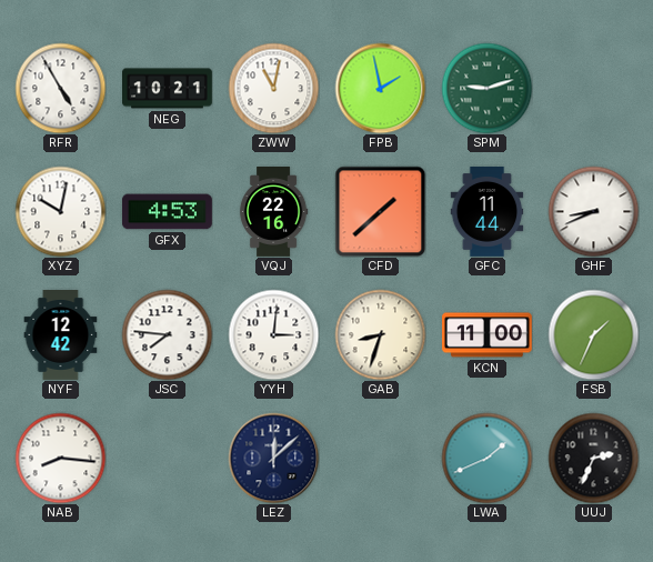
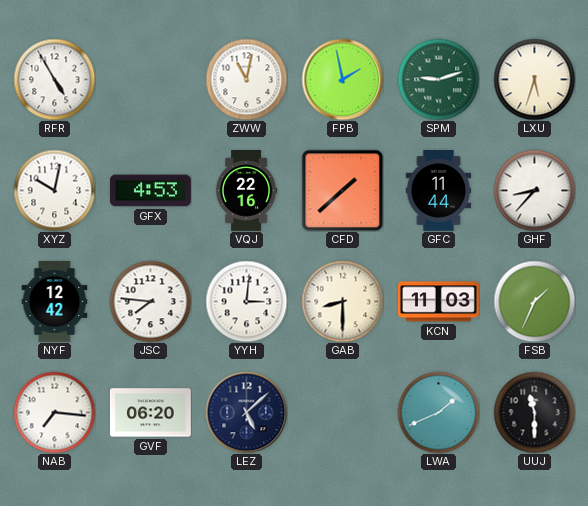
NEG: 10:21 -> none (168, 89)
LXU: none -> 5:33 (534, 79)
GHF: 8:41 -> 8:37 (534, 190)
GAB: 8:33 -> 8:30 (342, 301)
KCN: 11:00 -> 11:03 (439, 302)
NAB: 8:16 -> 7:16 (54, 412)
GVF: none -> 06:20 (150, 413)
LEZ: 12:08 -> 5:08 (246, 412)
UUJ: 2:34 -> 11:30 (534, 412)
